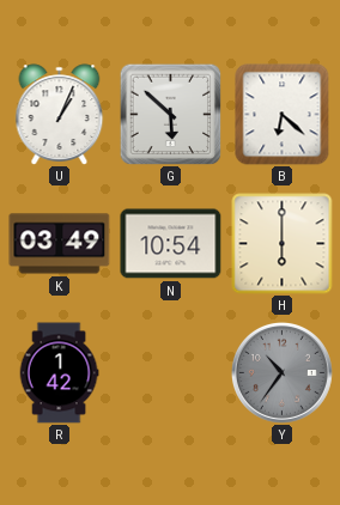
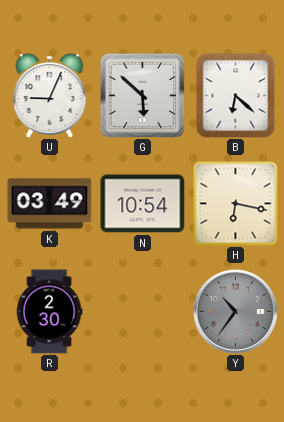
U: 1:04 -> 9:04 (50, 96)
H: 6:00 -> 6:17 (236, 204)
R: 1:42 -> 2:30 (49, 312)
